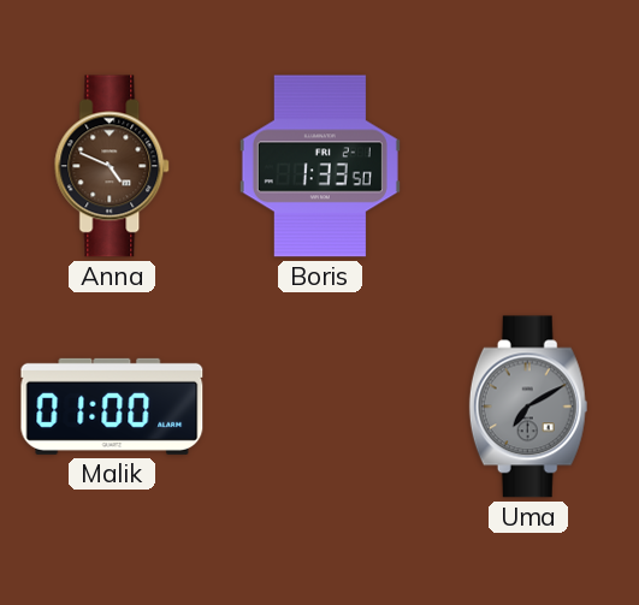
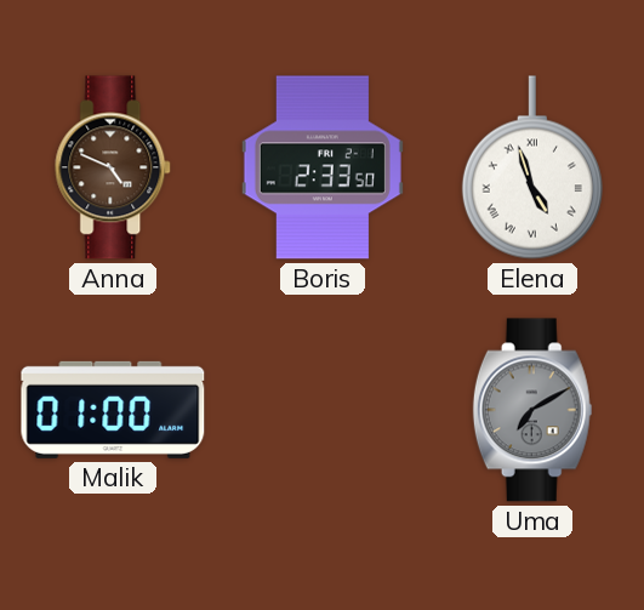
Boris: 1:33 -> 2:33 (323, 167)
Elena: none -> 4:57 (532, 167)
